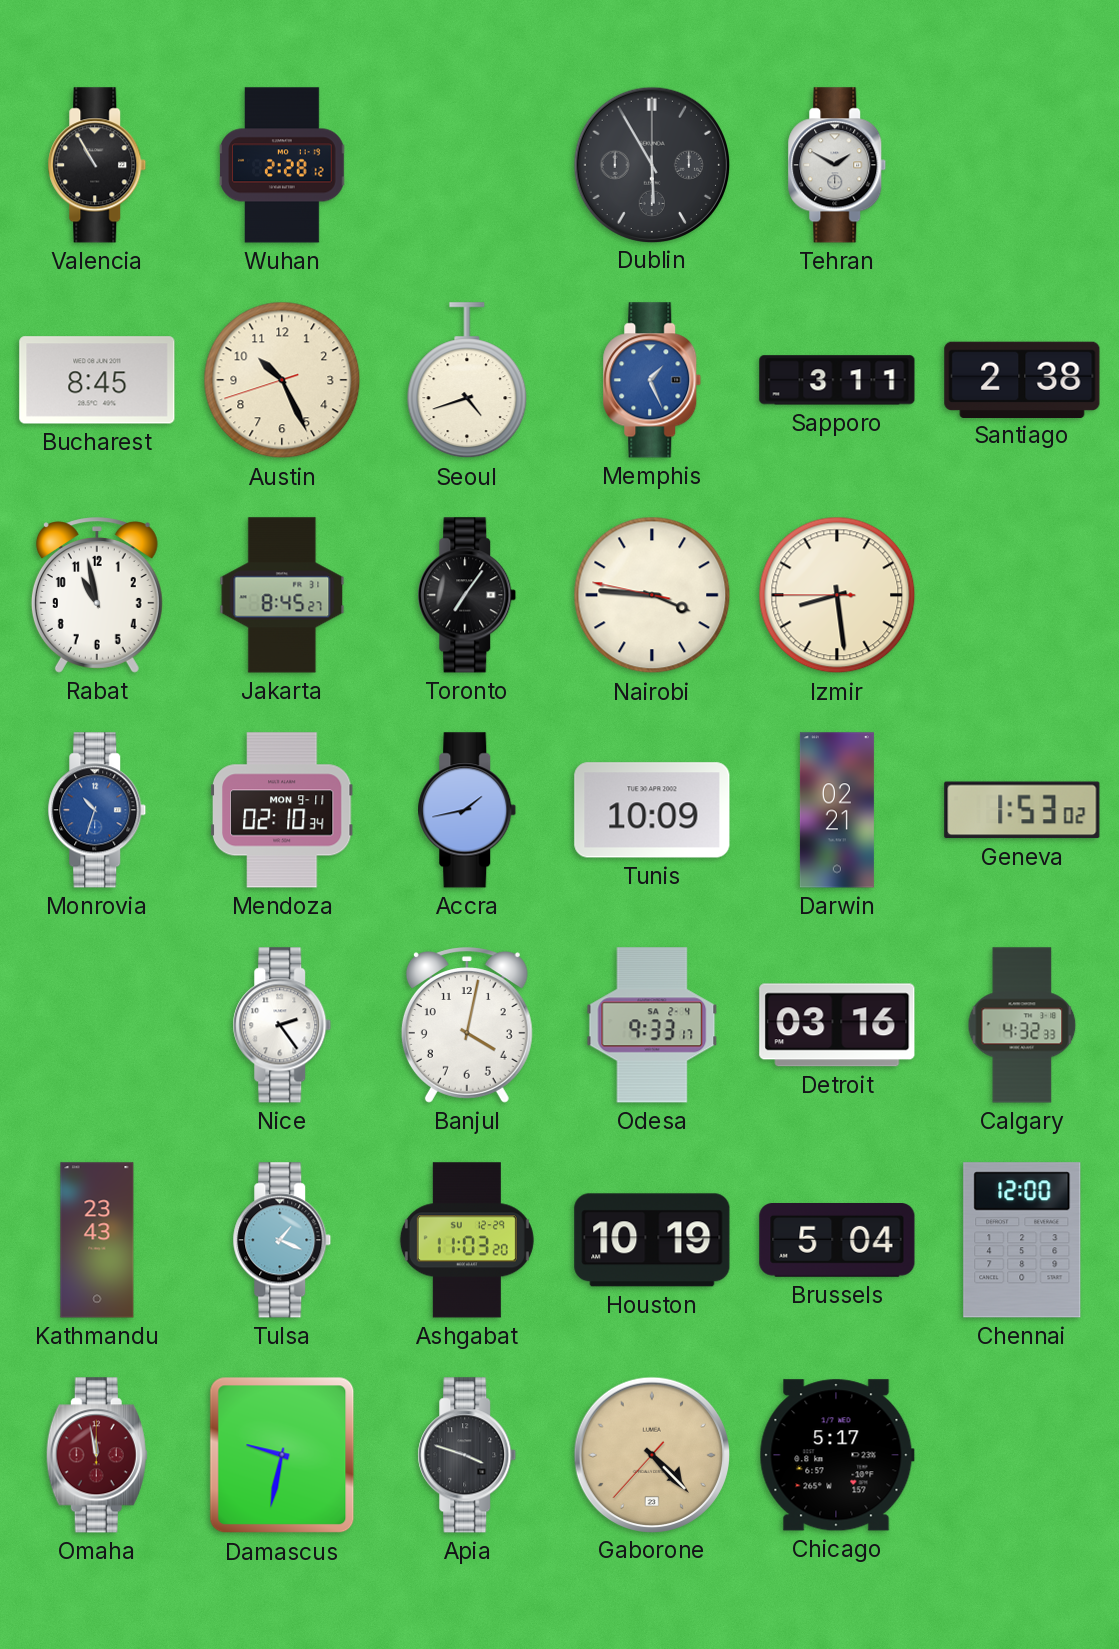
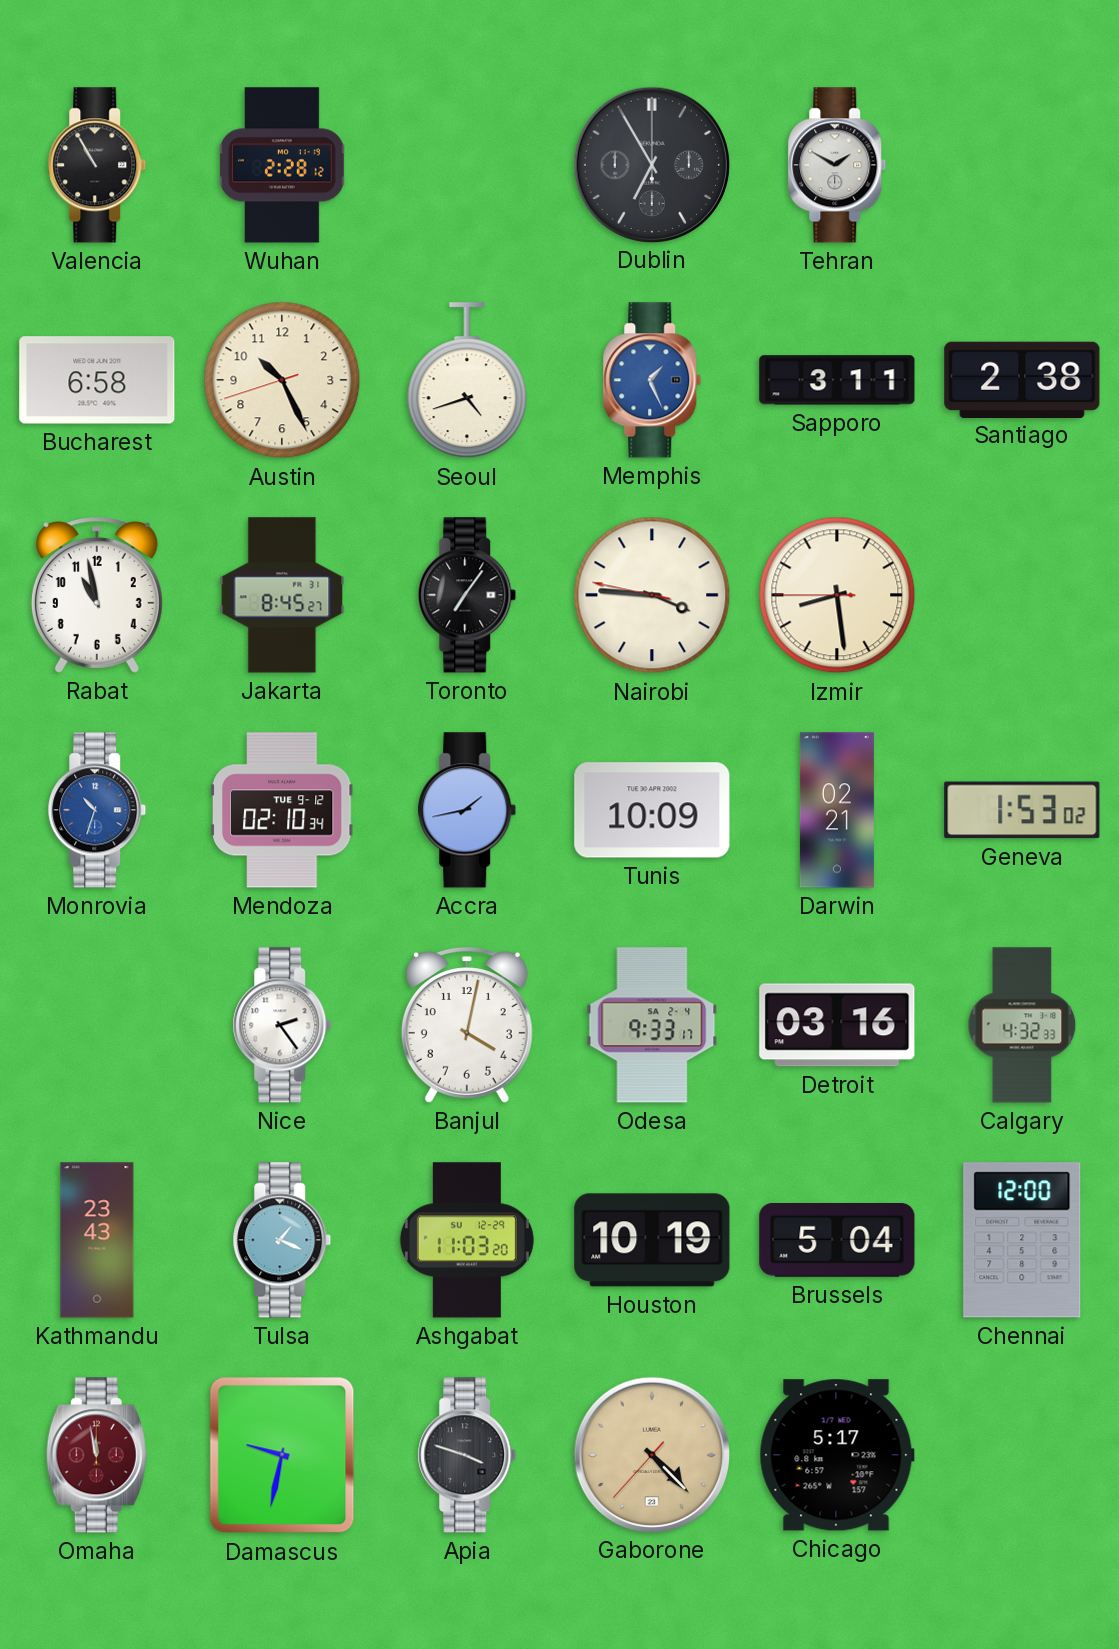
Dublin: 5:55 -> 6:55 (651, 164)
Bucharest: 8:45 -> 6:58 (97, 380)
Mendoza date: MON 9-11 -> TUE 9-12 (282, 810)
